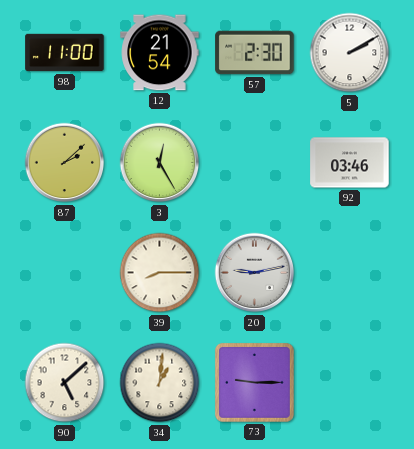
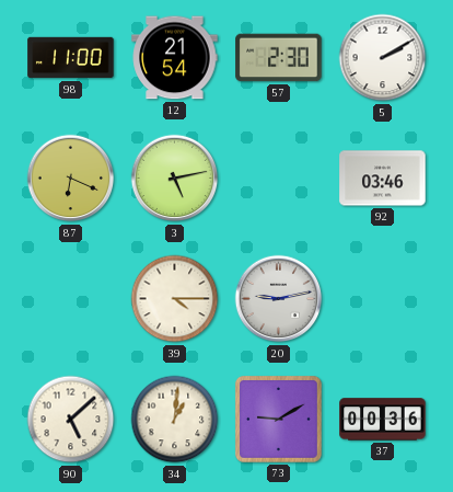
87: 2:08 -> 6:19 (71, 179)
3: 12:25 -> 5:13 (175, 179)
39: 8:15 -> 4:15 (175, 299)
73: 9:15 -> 9:10 (278, 419)
37: none -> 00:36 (383, 420)
